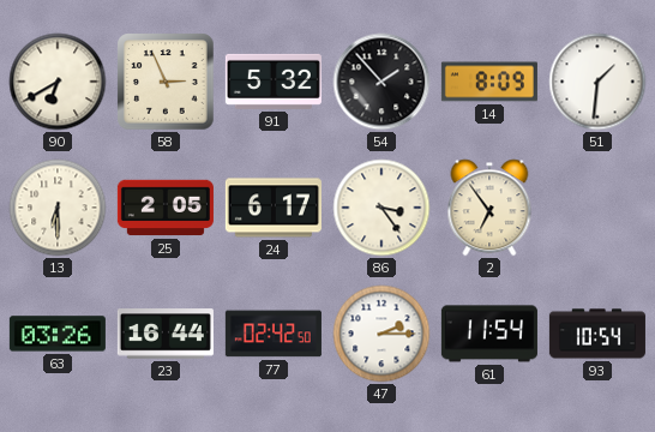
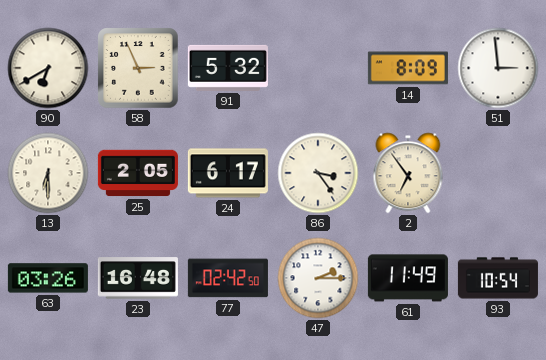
54: 1:53 -> none (381, 82)
51: 1:31 -> 2:59 (498, 68)
23: 16:44 -> 16:48 (138, 278)
61: 11:54 -> 11:49 (408, 278)
